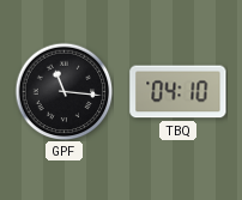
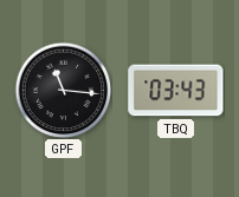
TBQ: 04:10 -> 03:43 (176, 91)
